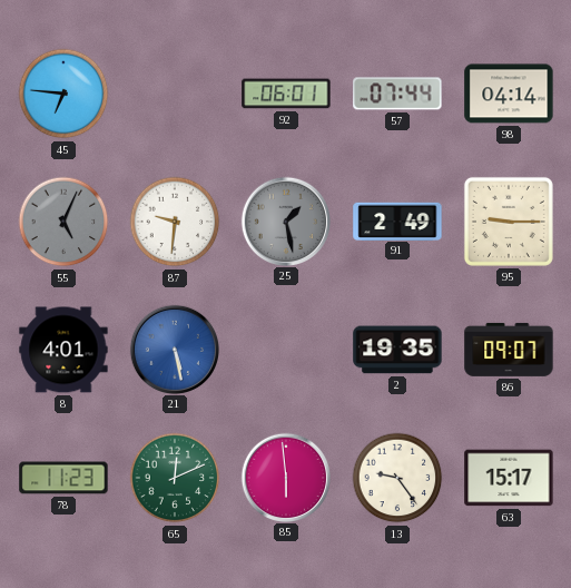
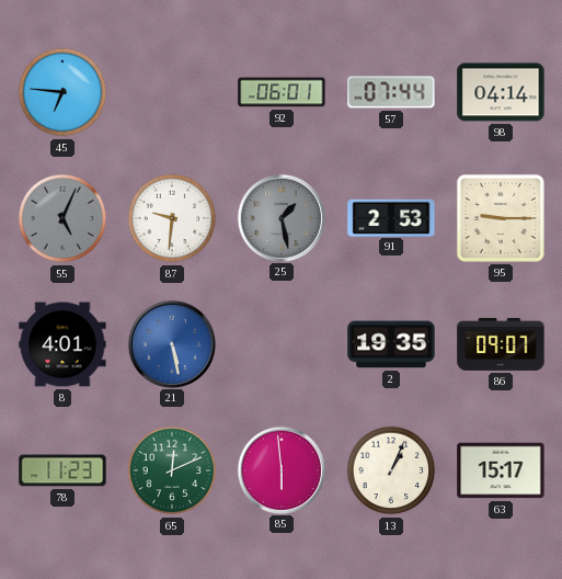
91: 2:49 -> 2:53 (391, 217)
13: 9:24 -> 1:04 (391, 470)
